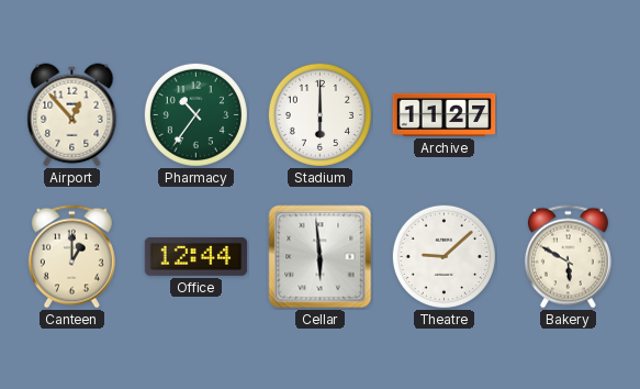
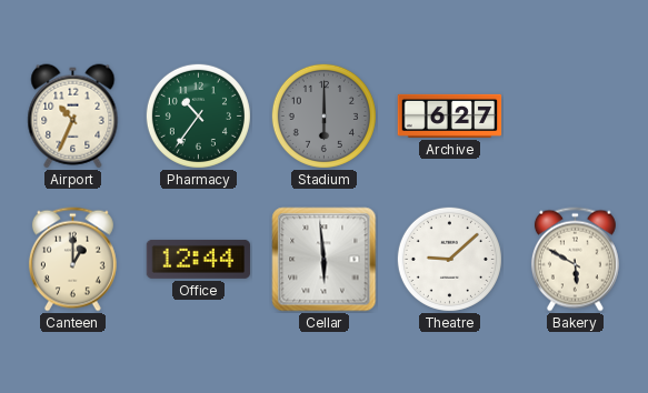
Airport: 12:53 -> 10:34 (73, 117)
Stadium dial: white -> grey (323, 115)
Archive: 11:27 -> 6:27 (450, 115)
